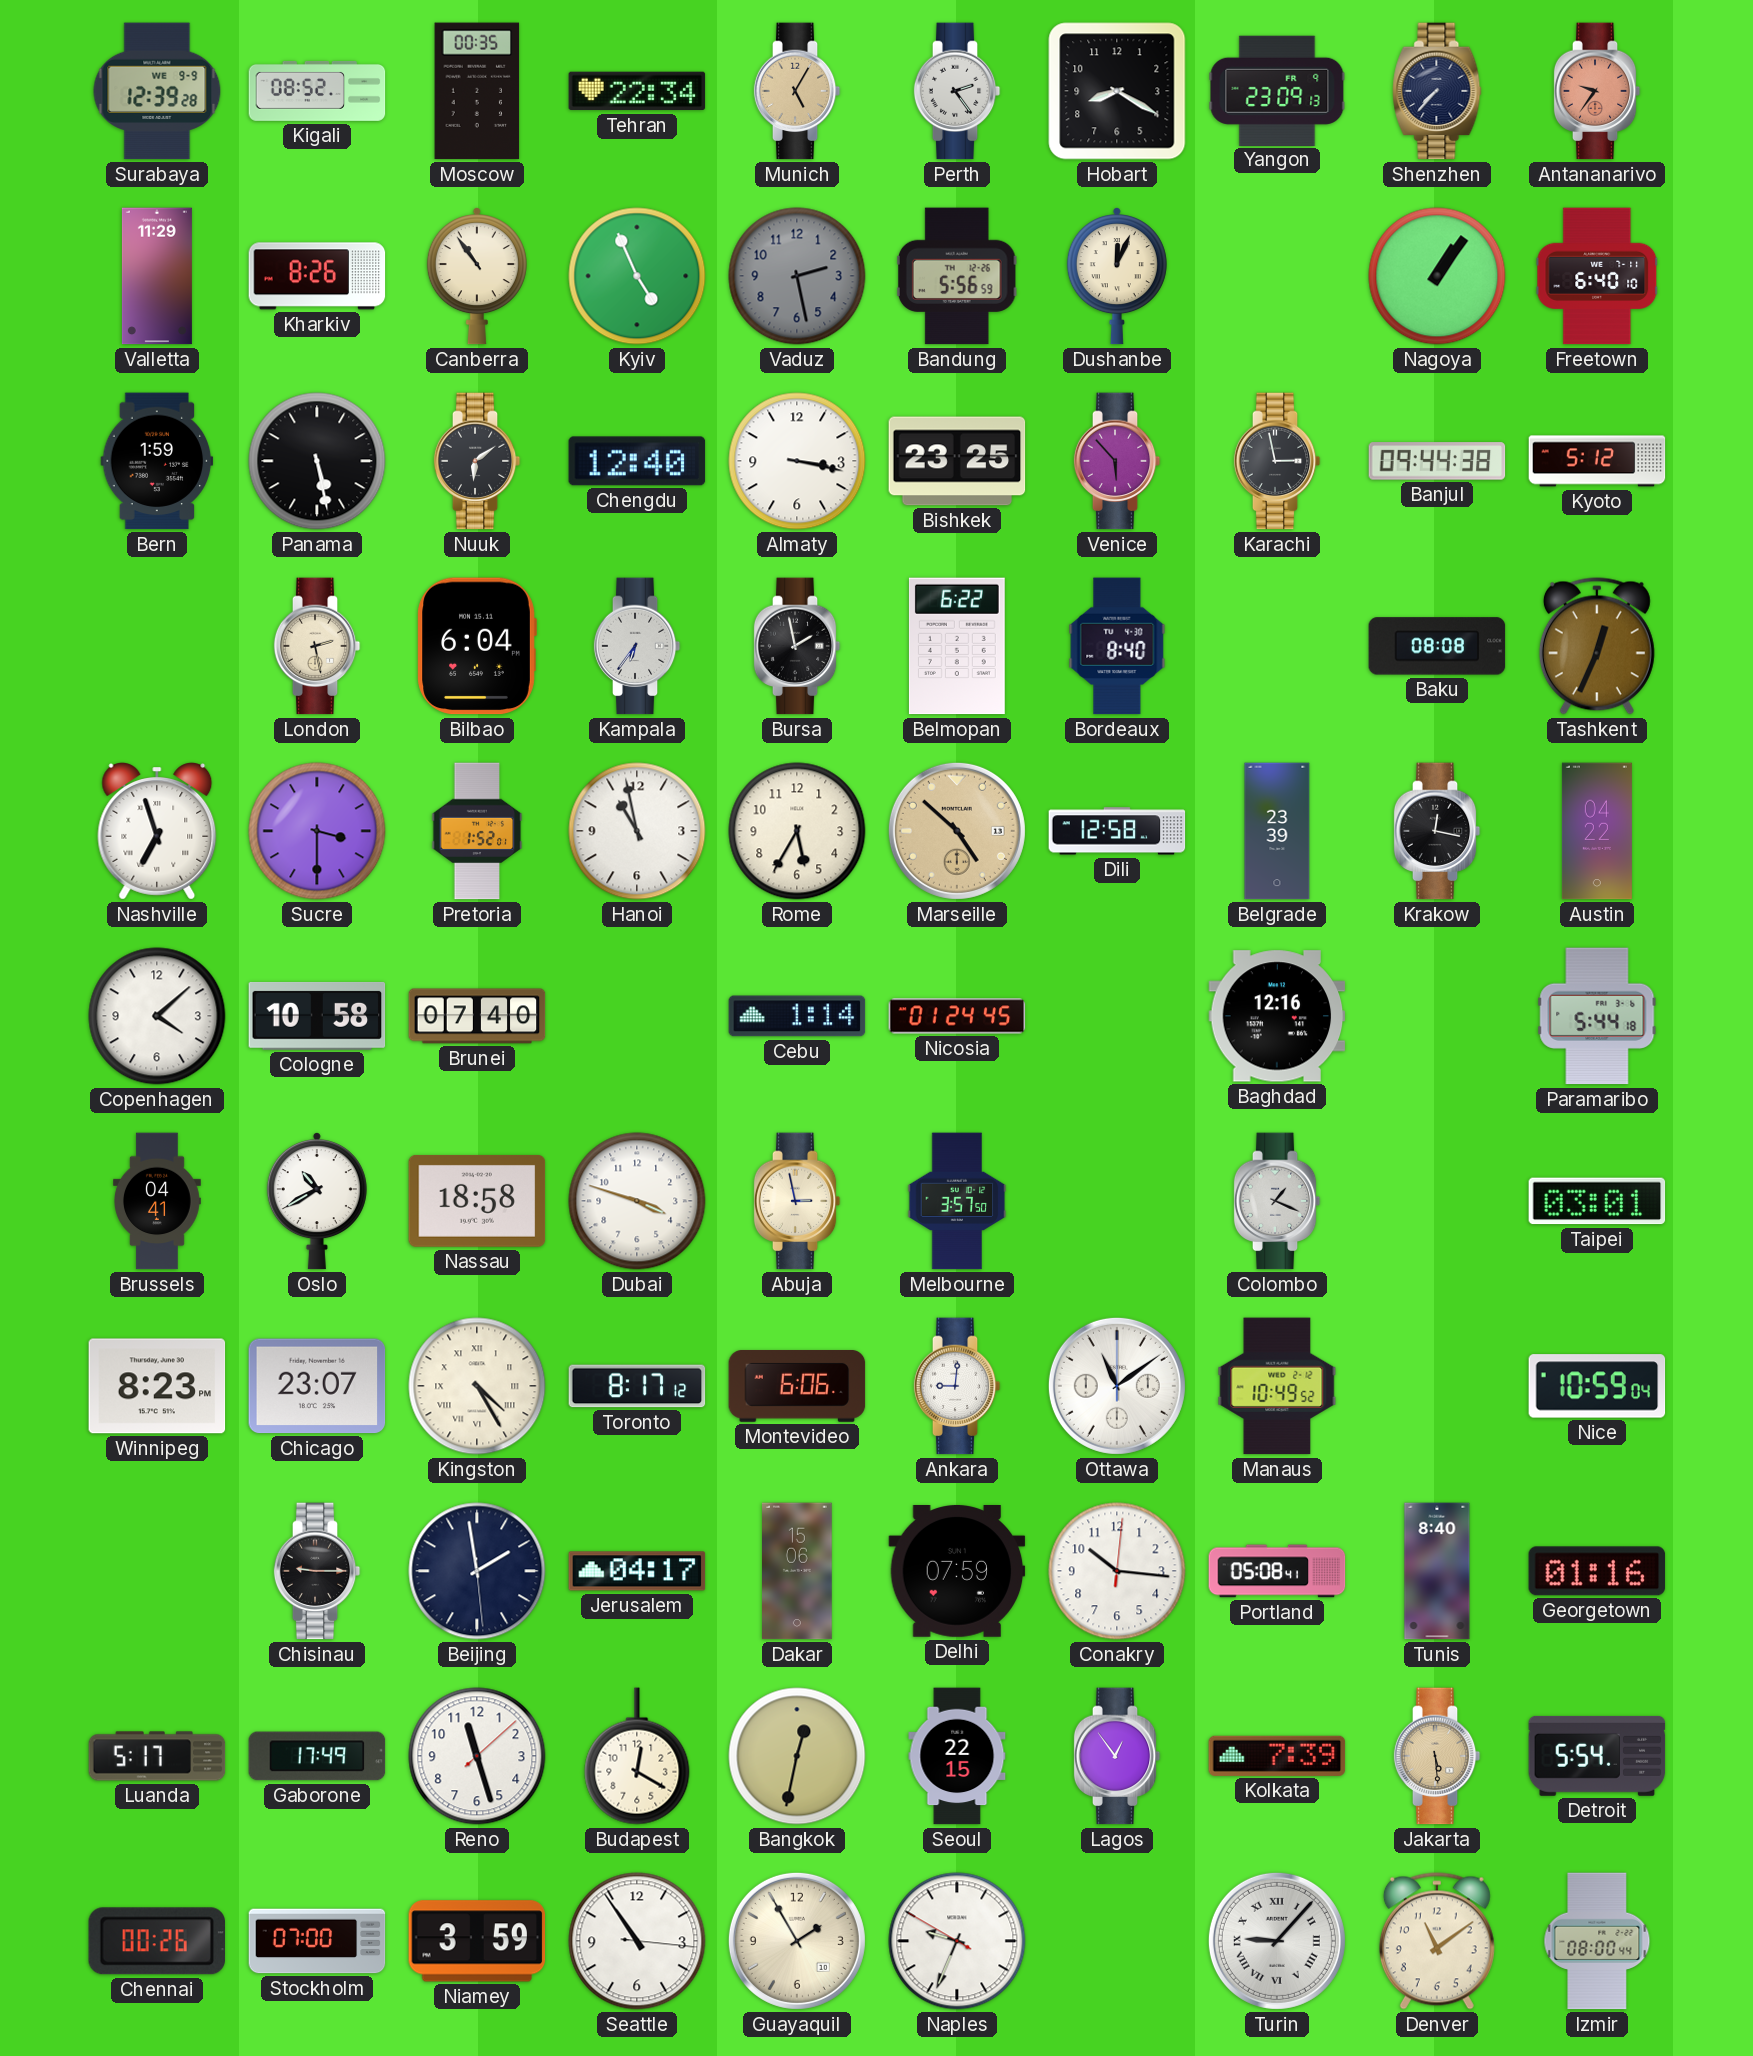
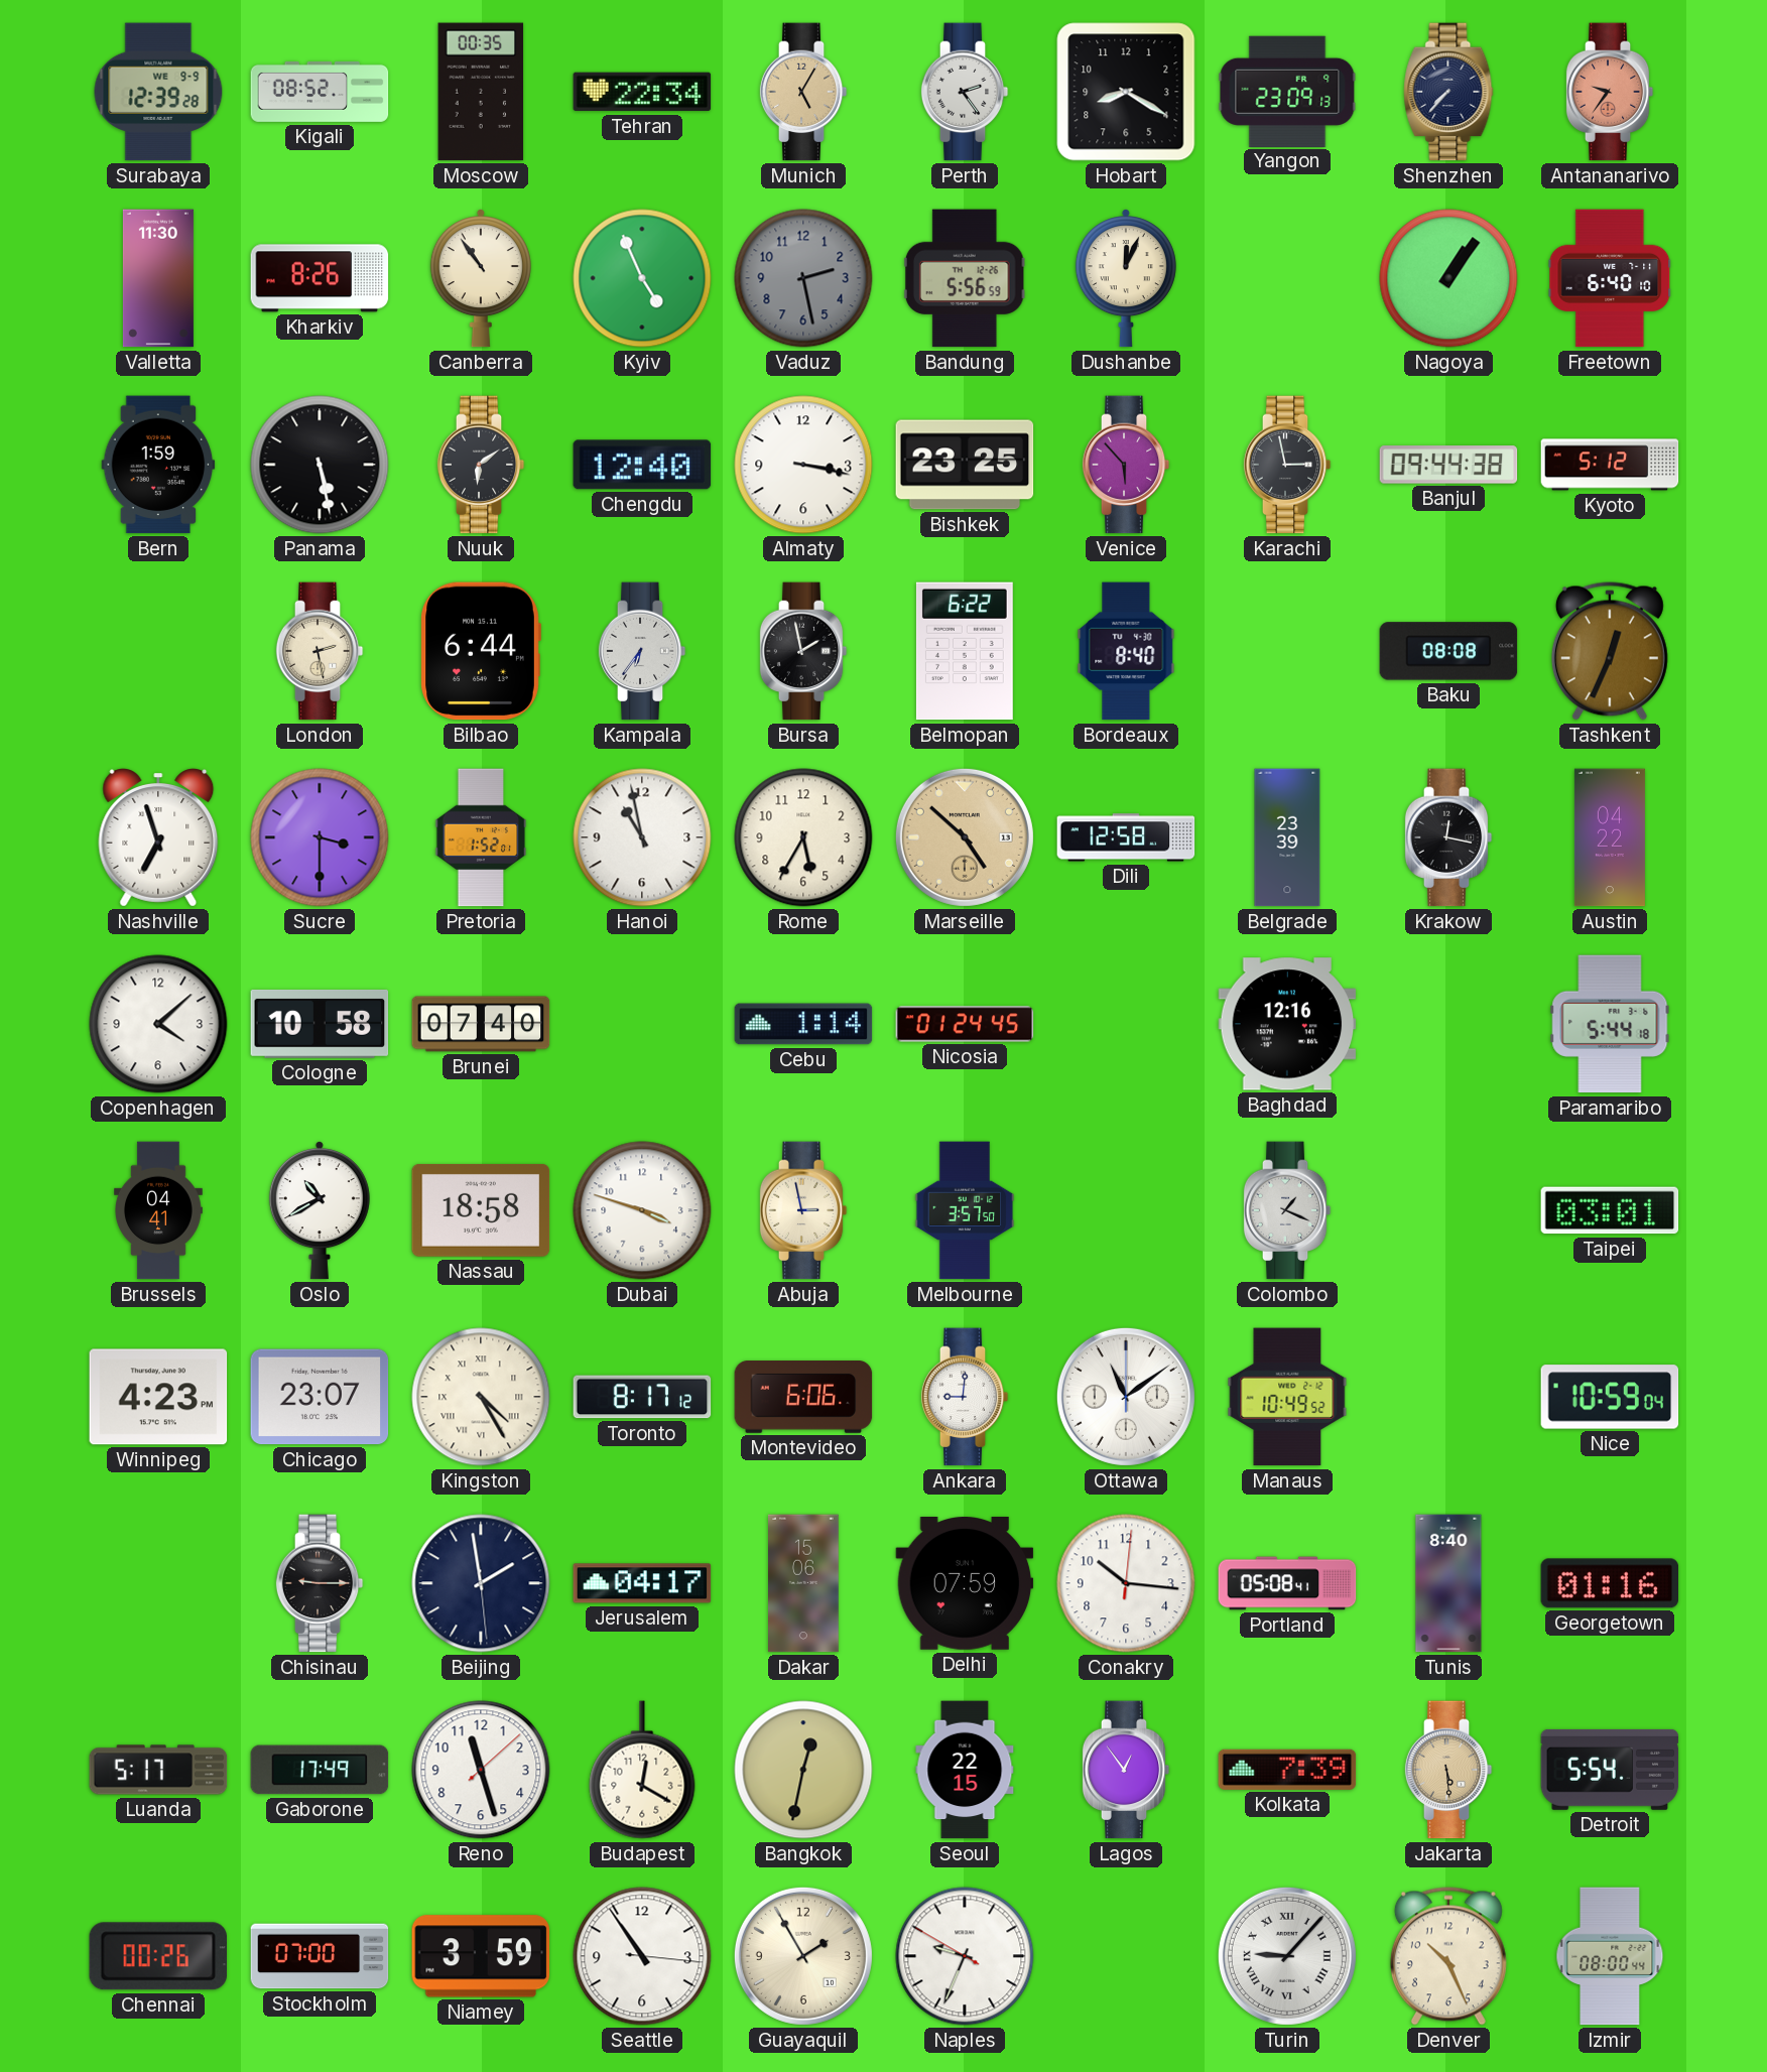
Valletta: 11:29 -> 11:30 (158, 278)
Bilbao: 6:04 -> 6:44 (481, 651)
Winnipeg: 8:23 -> 4:23 (158, 1397)
Denver: 11:09 -> 10:26 (1448, 1956)
